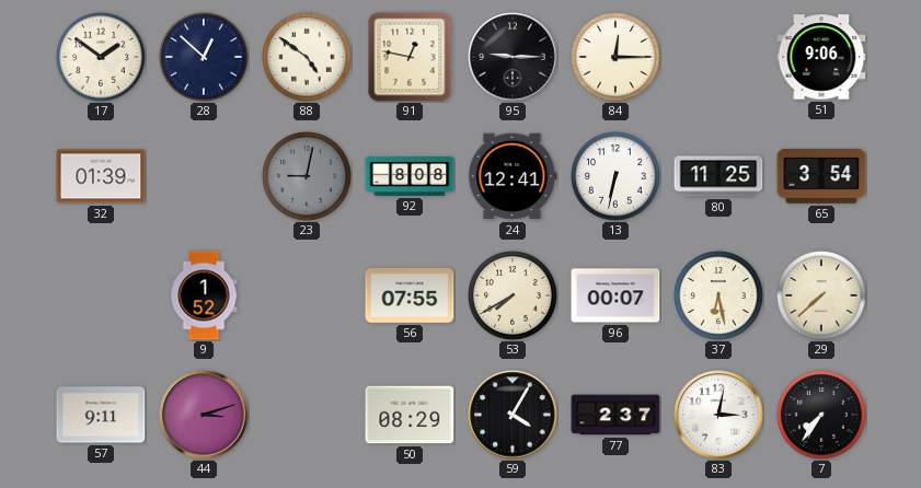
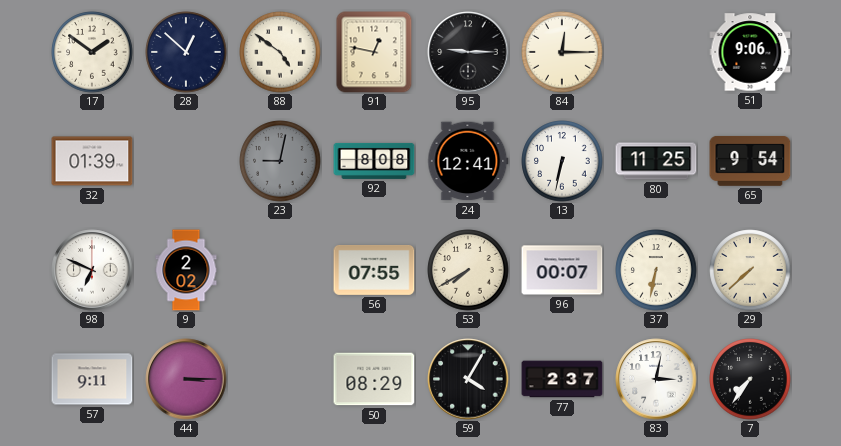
65: 3:54 -> 9:54 (750, 161)
98: none -> 6:49 (92, 270)
9: 1:52 -> 2:02 (186, 270)
37: 6:28 -> 6:32 (656, 270)
44: 3:12 -> 3:15 (186, 379)
